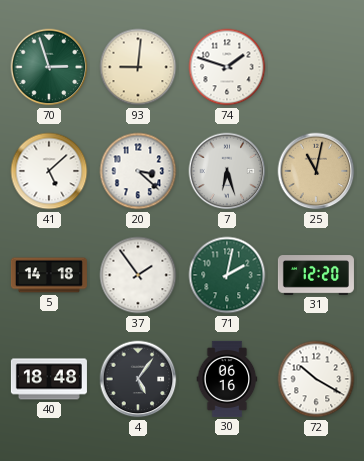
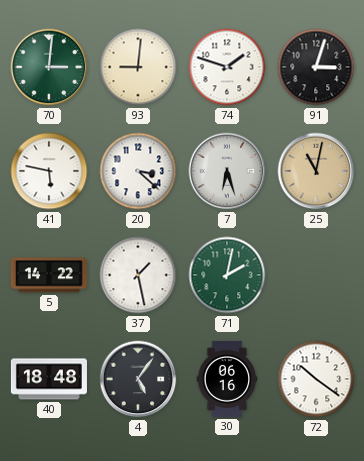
70: 2:57 -> 3:01 (49, 67)
91: none -> 3:03 (316, 67)
41: 5:08 -> 5:47 (49, 171)
5: 14:18 -> 14:22 (49, 275)
37: 1:54 -> 1:28 (138, 275)
31: 12:20 -> none (316, 275)
72: 10:20 -> 10:21 (316, 379)
